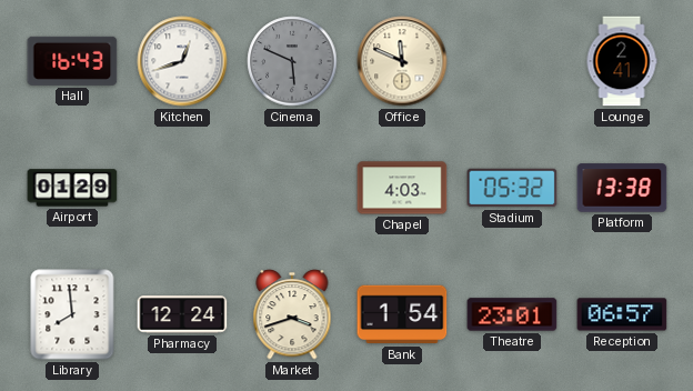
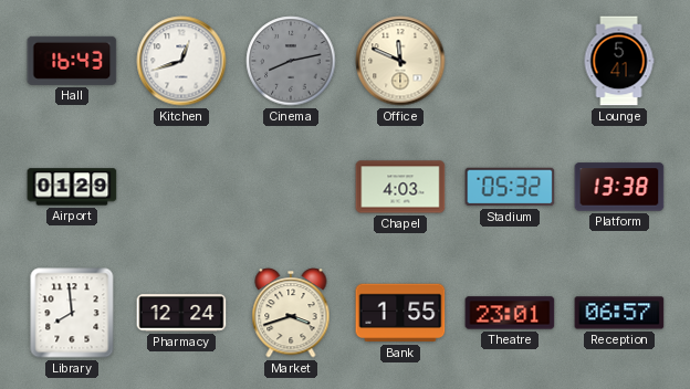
Cinema: 5:49 -> 8:13 (291, 61)
Lounge: 2:41 -> 5:41 (619, 61)
Bank: 1:54 -> 1:55 (400, 313)
